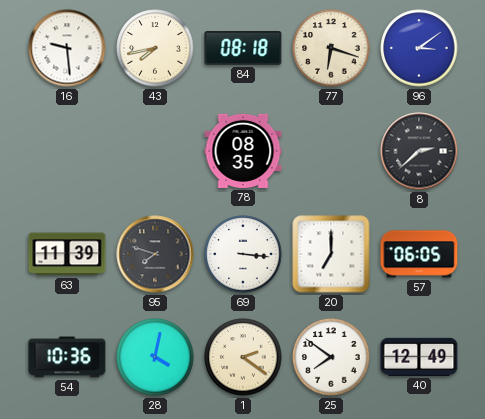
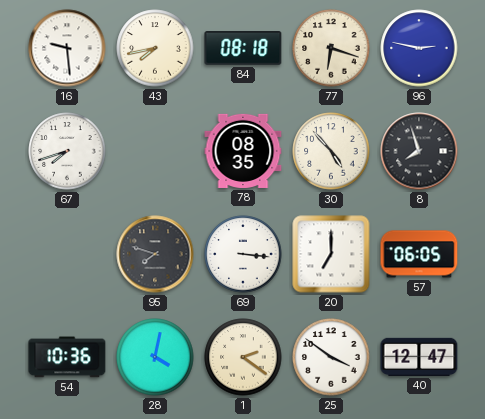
96: 3:09 -> 2:47 (419, 48)
67: none -> 7:42 (67, 151)
30: none -> 4:53 (331, 151)
8: 2:38 -> 7:57 (419, 151)
63: 11:39 -> none (67, 254)
25: 7:51 -> 3:51 (331, 357)
40: 12:49 -> 12:47 (419, 357)
